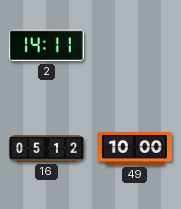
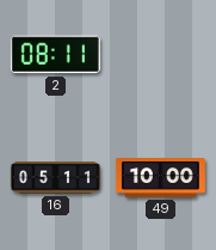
2: 14:11 -> 08:11 (55, 55)
16: 05:12 -> 05:11 (55, 178)
